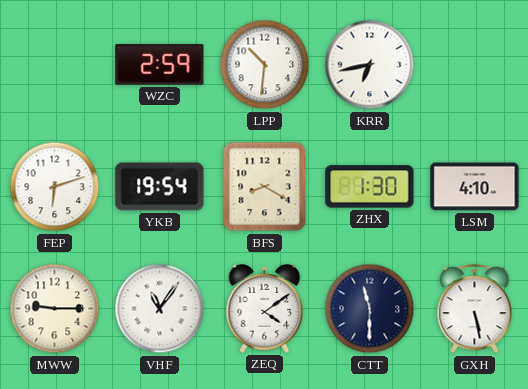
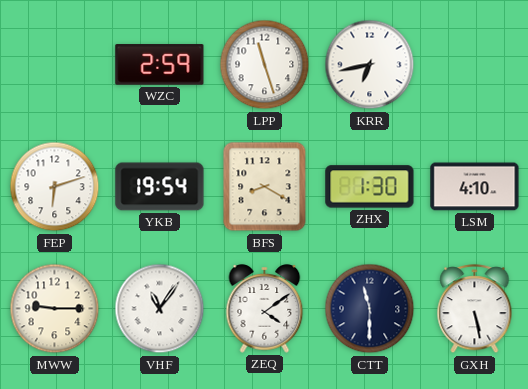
LPP: 10:31 -> 11:27 (265, 65)
